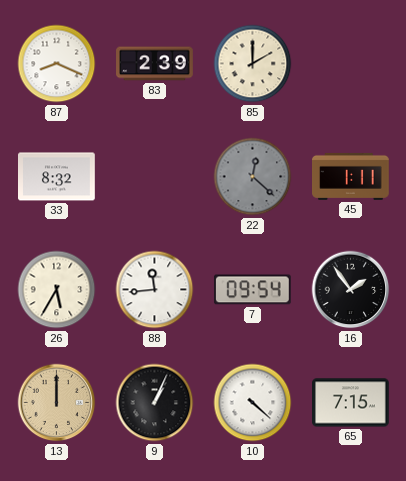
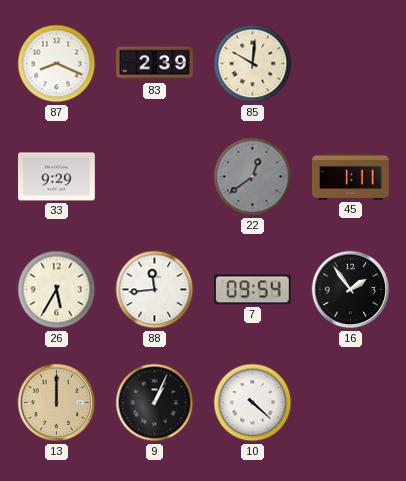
85: 2:00 -> 10:01 (253, 64)
33: 8:32 -> 9:29 (57, 177)
22: 12:22 -> 12:39 (253, 177)
65: 7:15 -> none (351, 403)
